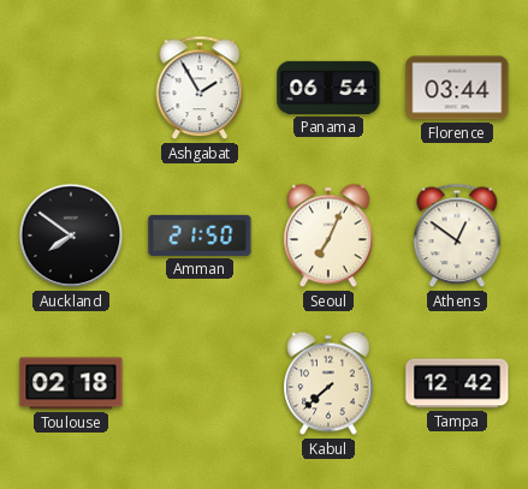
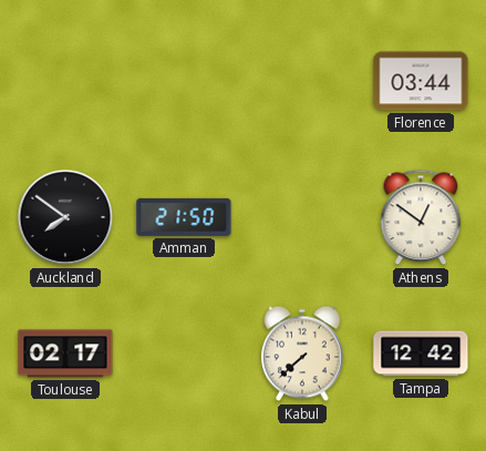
Ashgabat: 1:55 -> none (200, 88)
Panama: 06:54 -> none (328, 88)
Seoul: 7:04 -> none (328, 235)
Toulouse: 02:18 -> 02:17 (65, 353)
